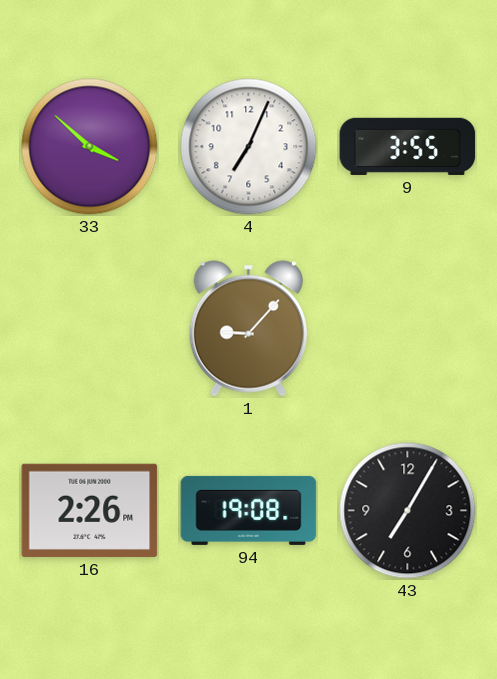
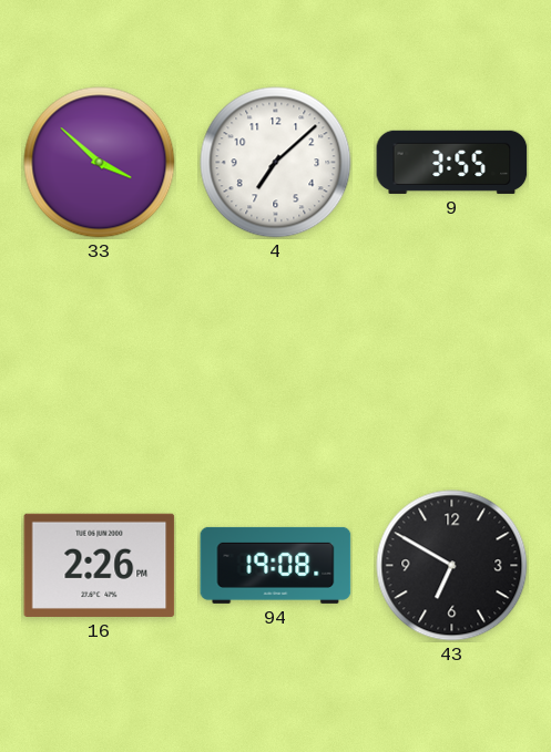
4: 7:04 -> 7:08 (276, 163)
1: 9:07 -> none (248, 329)
43: 7:05 -> 6:50 (452, 566)
